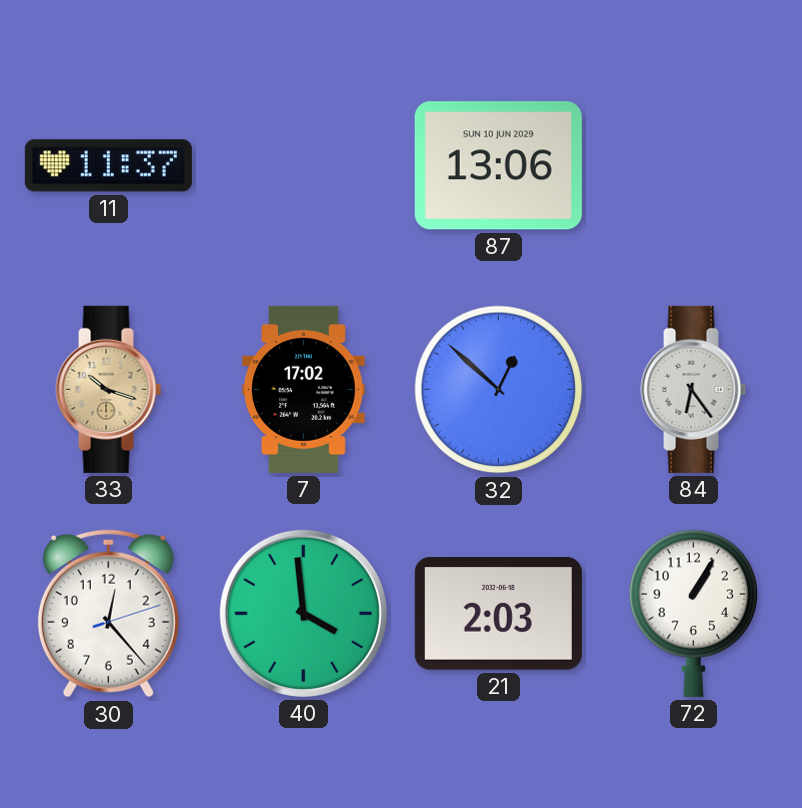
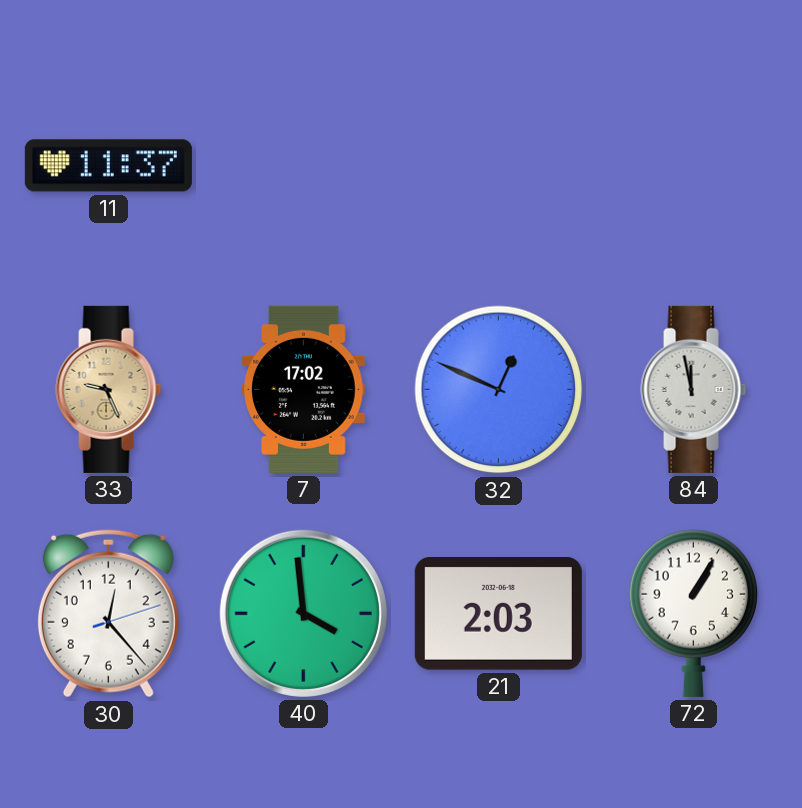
87: 13:06 -> none (498, 166)
33: 10:18 -> 9:26 (109, 389)
32: 12:52 -> 12:49 (499, 390)
84: 6:24 -> 11:58 (694, 389)
